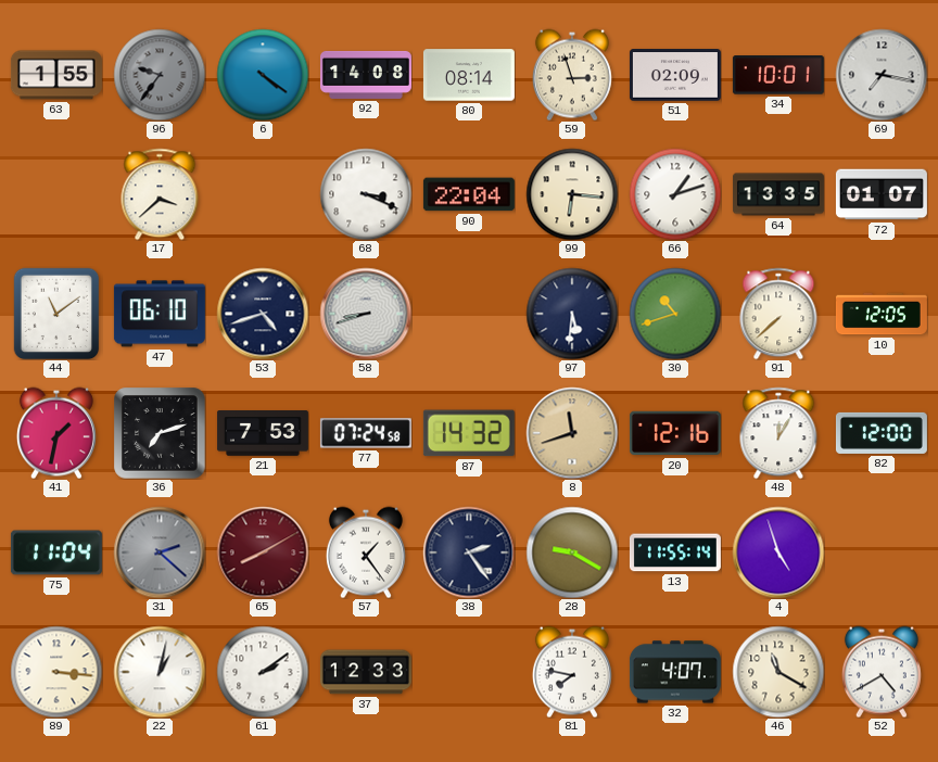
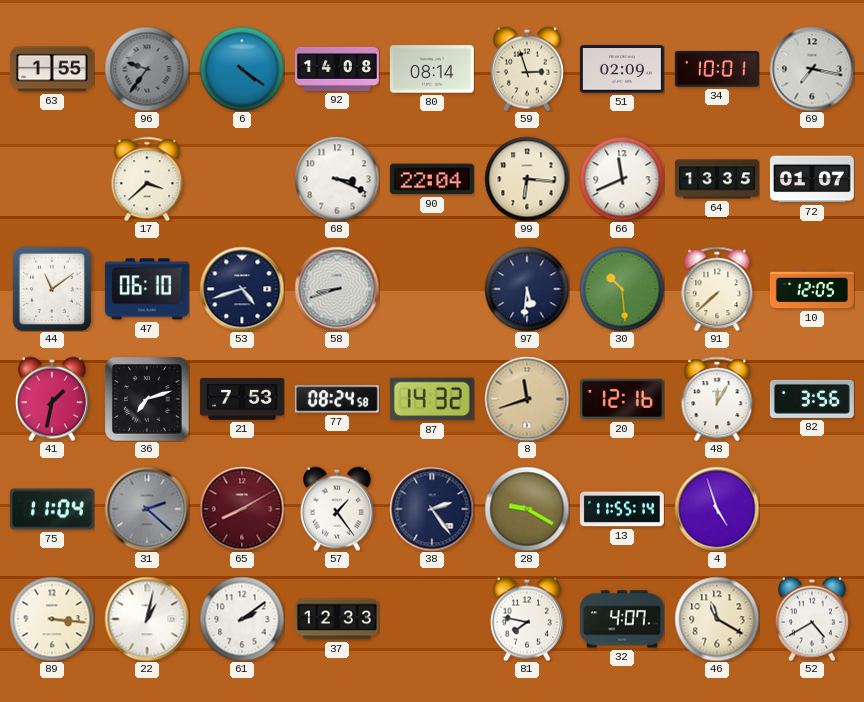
66: 1:12 -> 11:41 (622, 179)
30: 10:42 -> 10:29 (622, 289)
77: 07:24 -> 08:24 (337, 399)
82: 12:00 -> 3:56 (812, 399)
